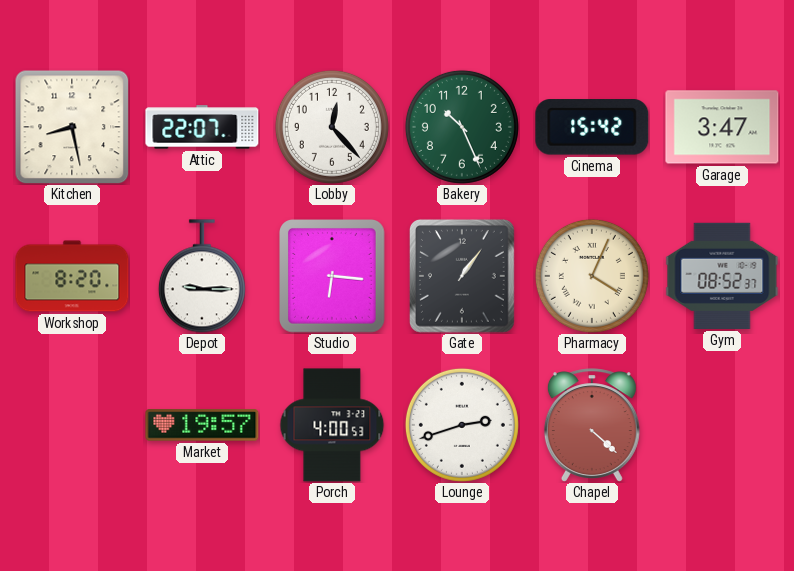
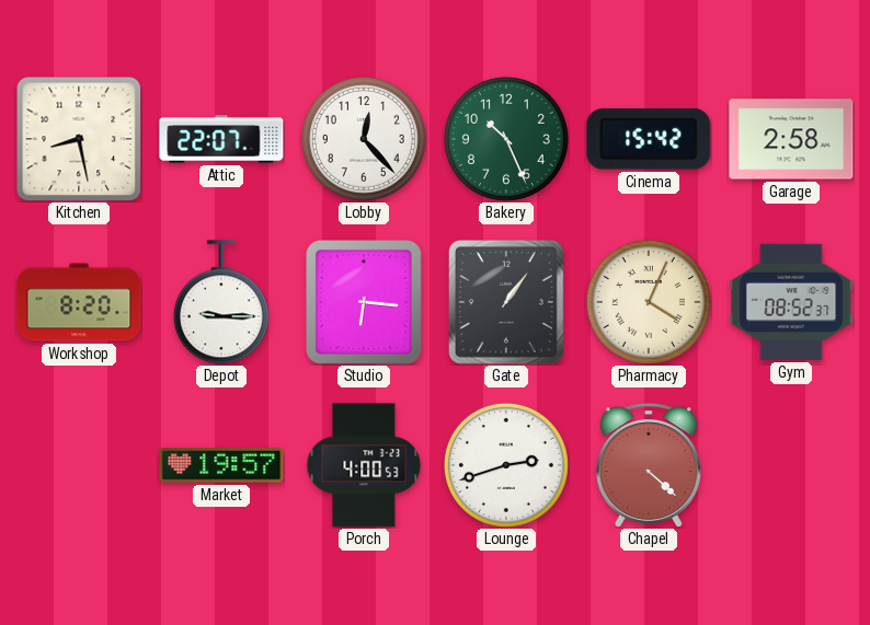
Garage: 3:47 -> 2:58 (791, 139)
